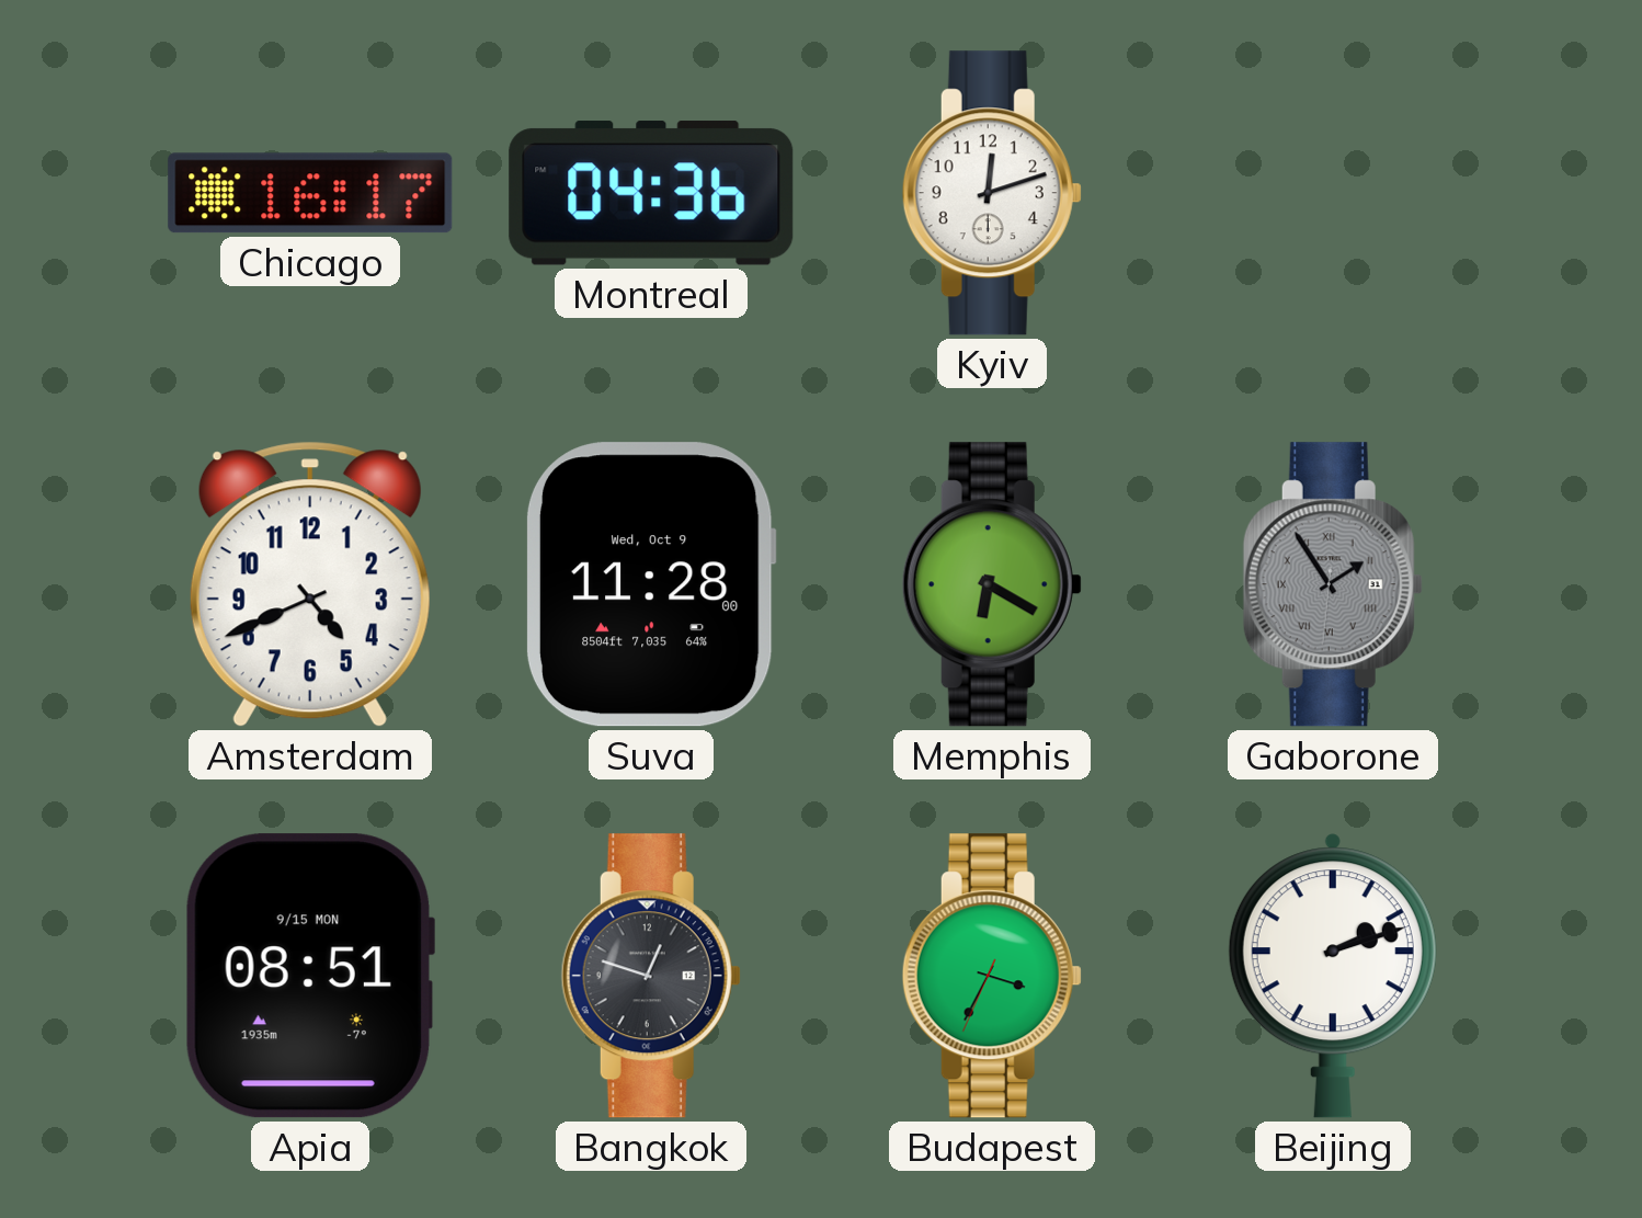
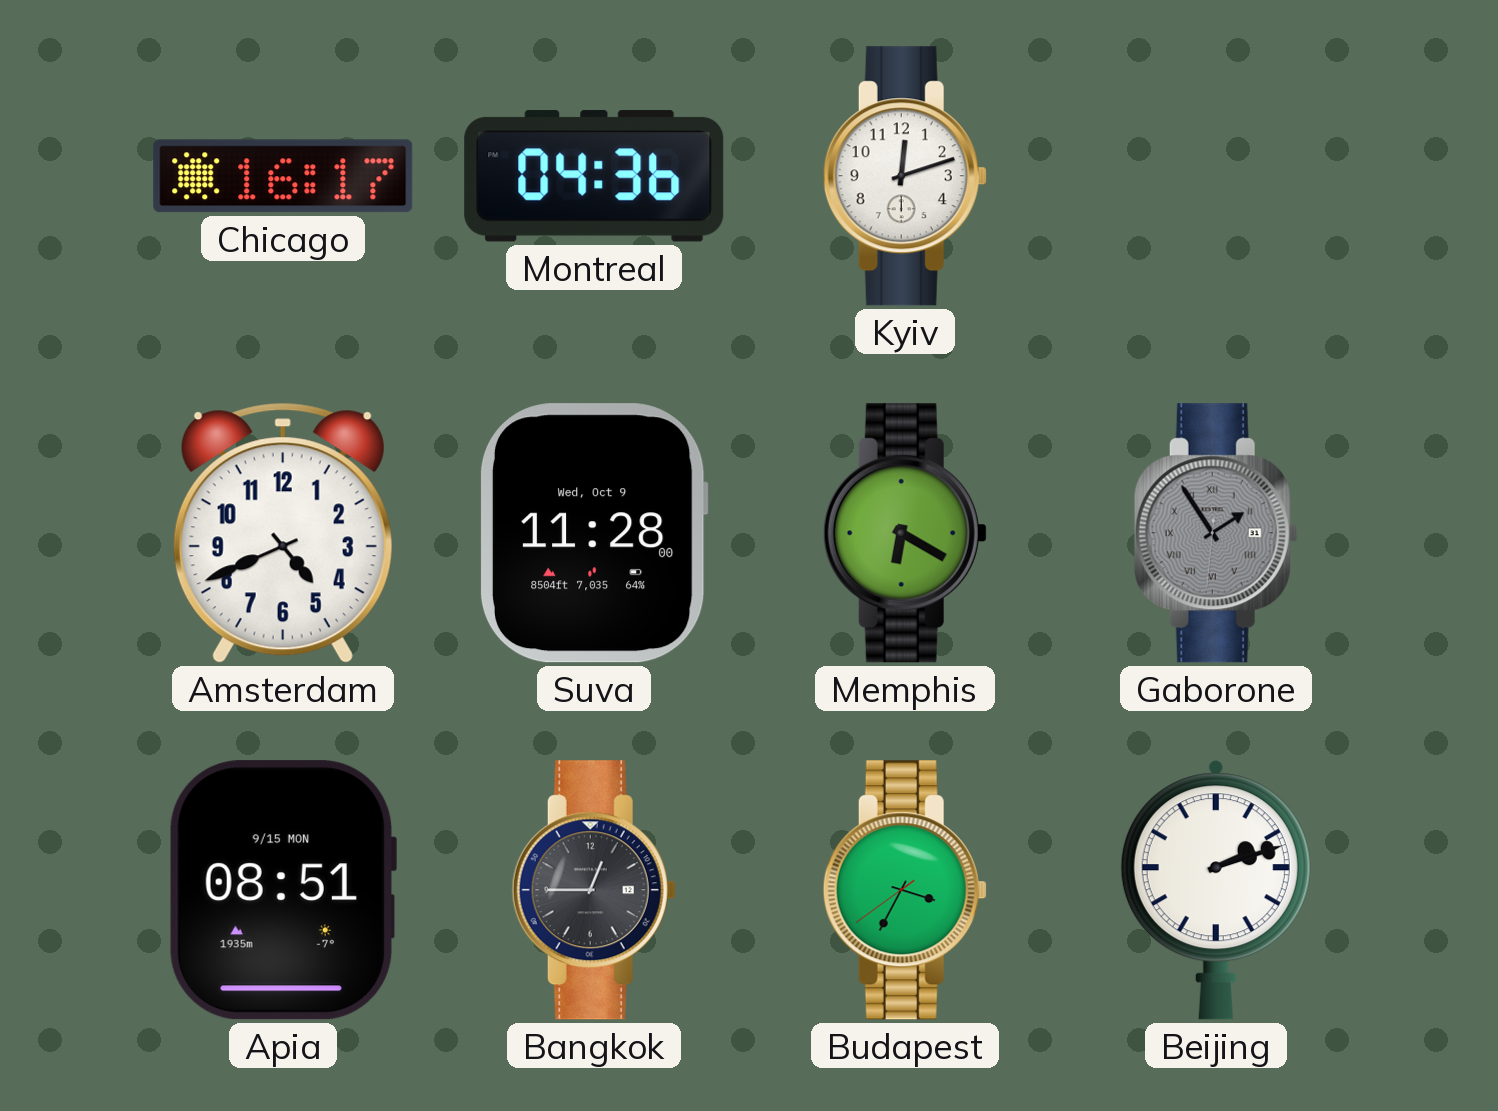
Bangkok: 12:48 -> 12:45 (594, 890)
Budapest: 3:34:34 -> 3:34:39 (905, 890)
